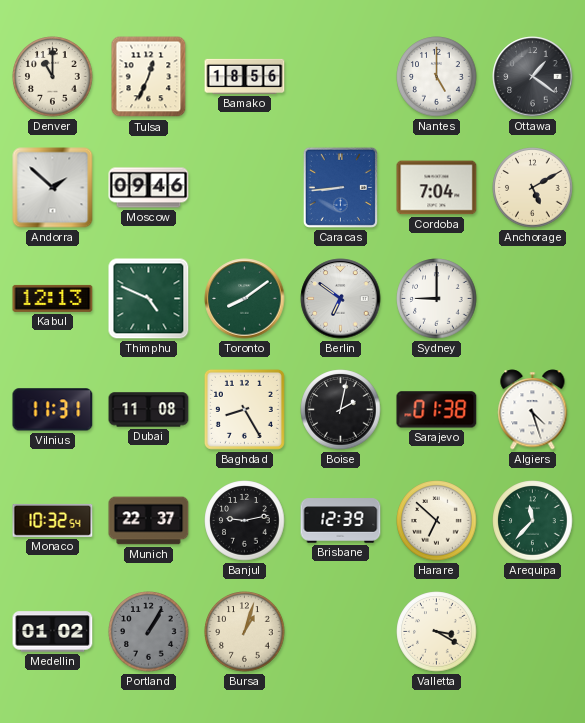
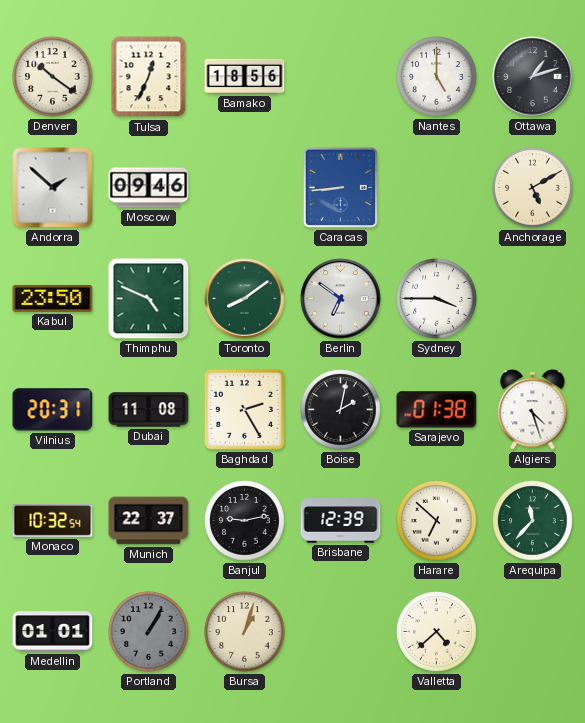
Denver: 11:00 -> 10:21 (53, 77)
Ottawa: 1:21 -> 1:12 (533, 77)
Cordoba: 7:04 -> none (437, 188)
Kabul: 12:13 -> 23:50 (53, 298)
Sydney: 9:00 -> 3:45 (437, 299)
Vilnius: 11:31 -> 20:31 (53, 410)
Baghdad: 8:25 -> 2:25 (244, 409)
Medellin: 01:02 -> 01:01 (53, 632)
Valletta: 3:20 -> 4:38 (437, 632)
